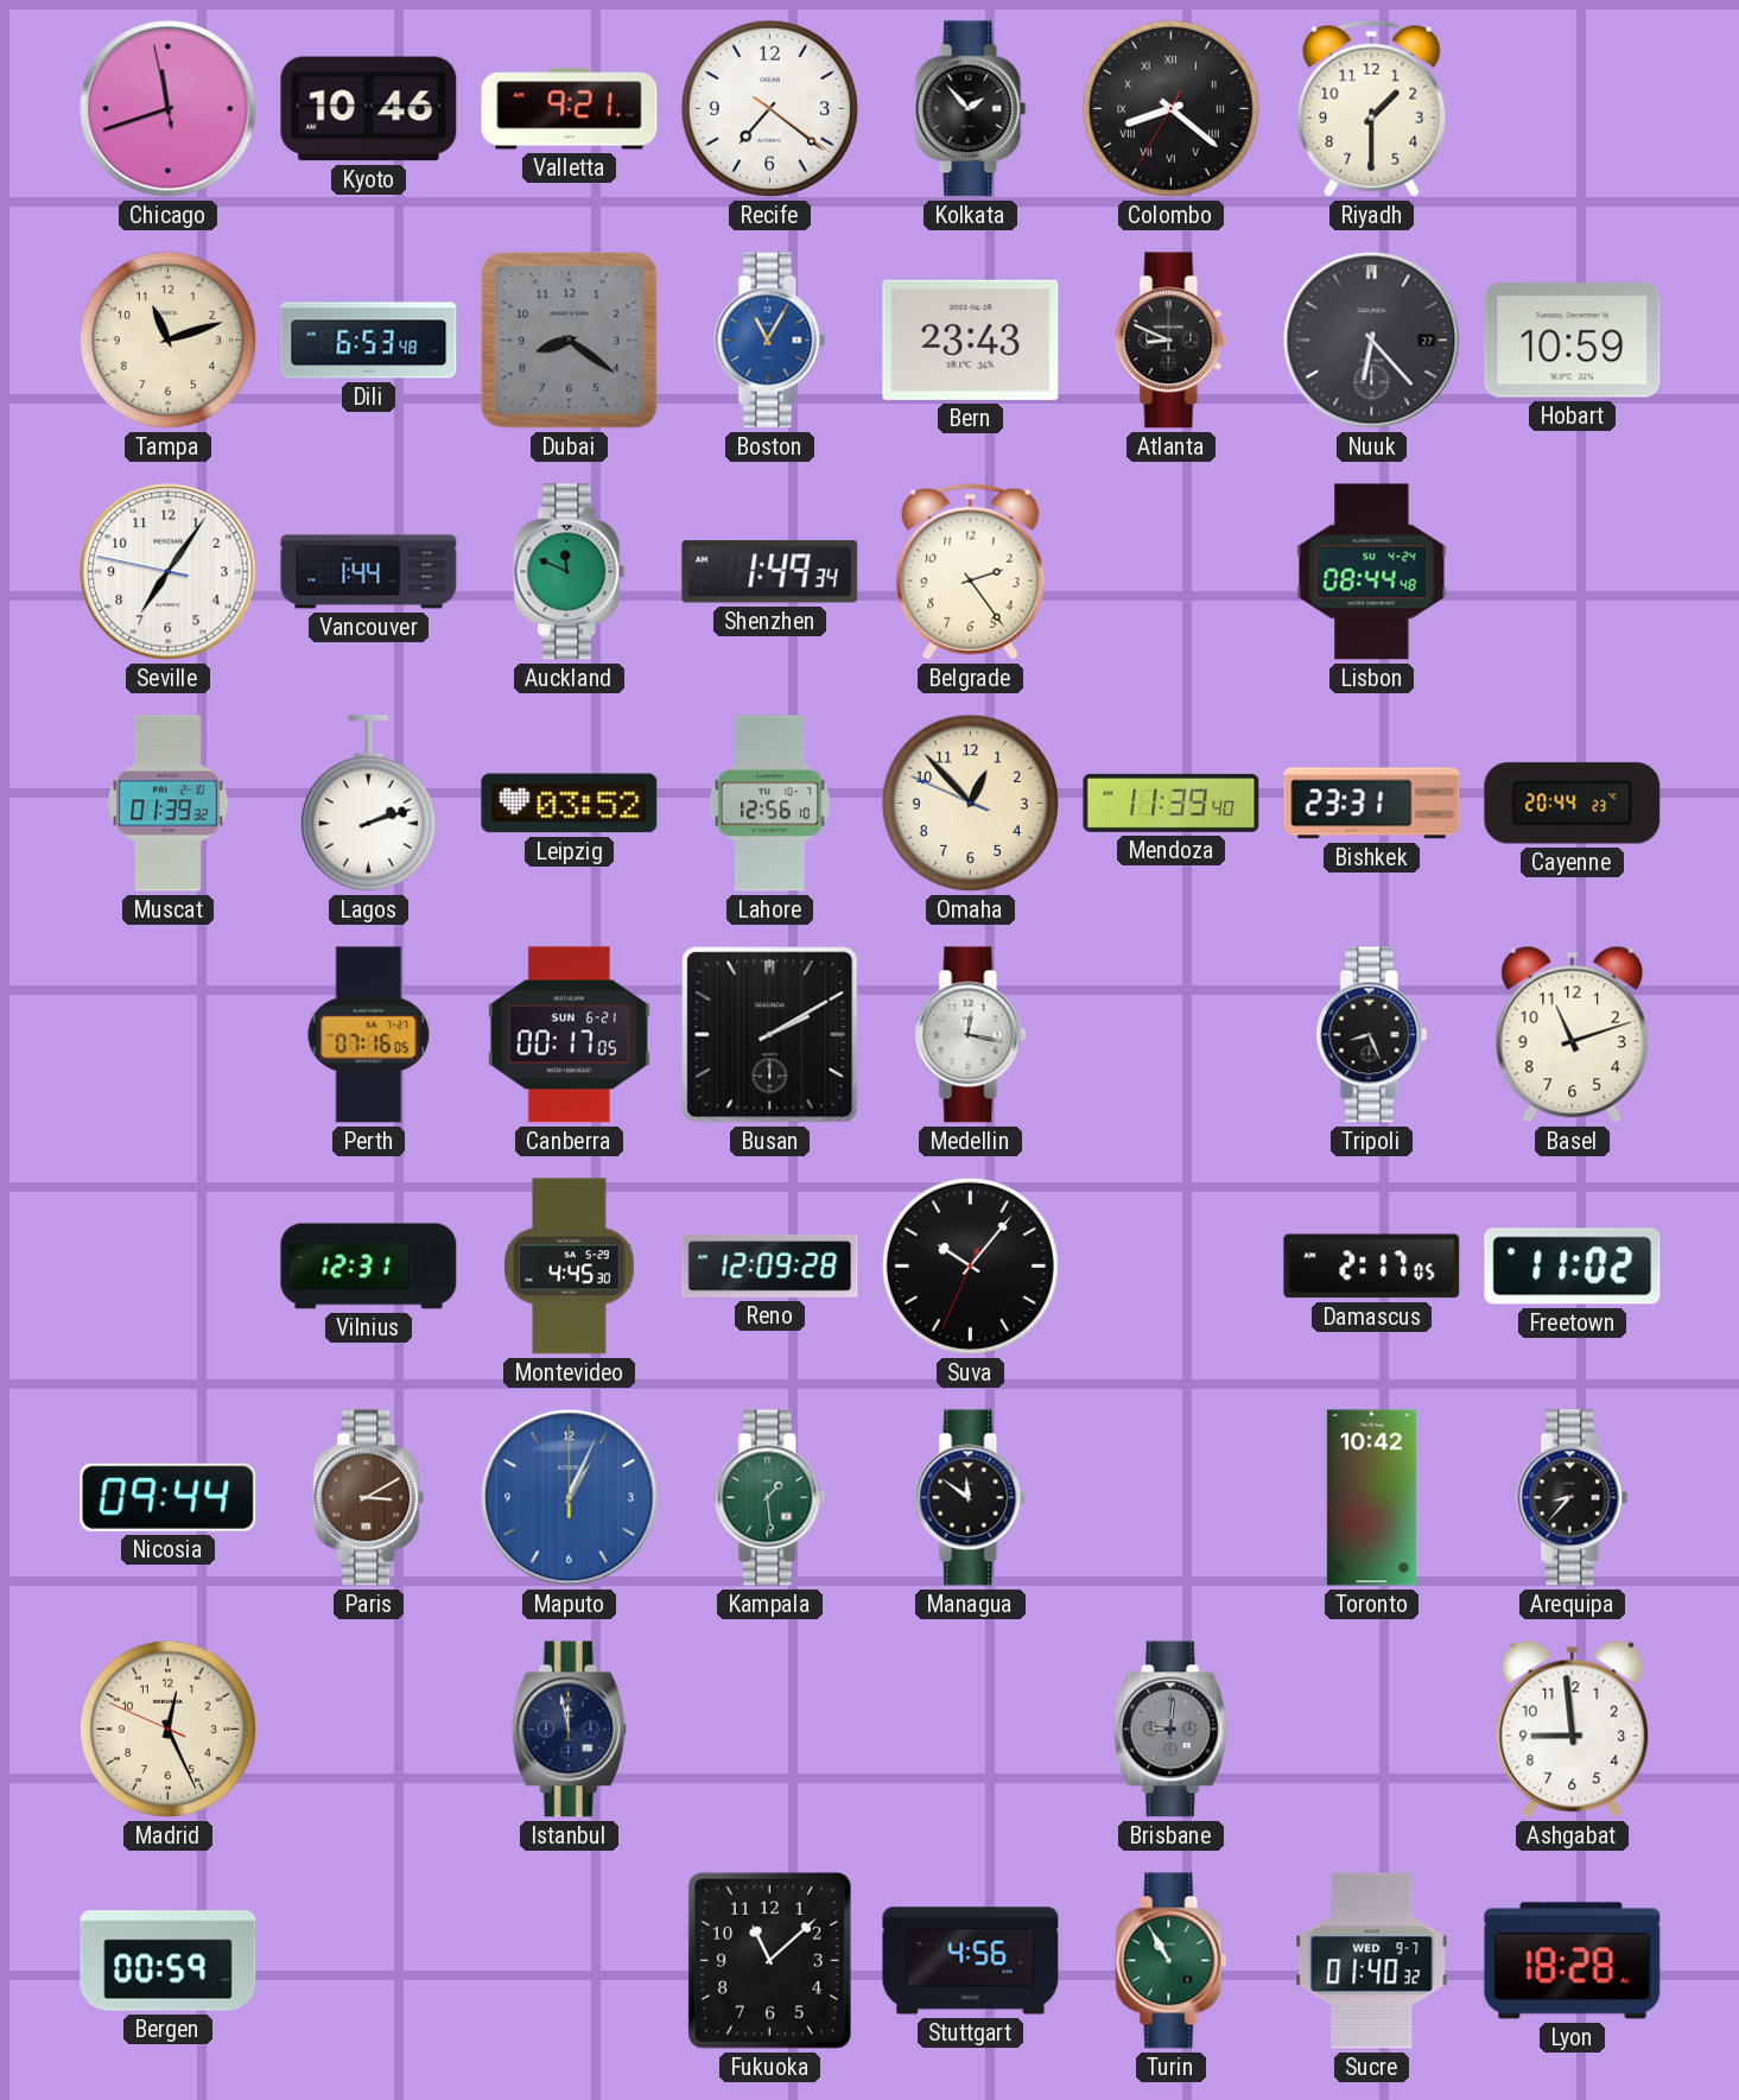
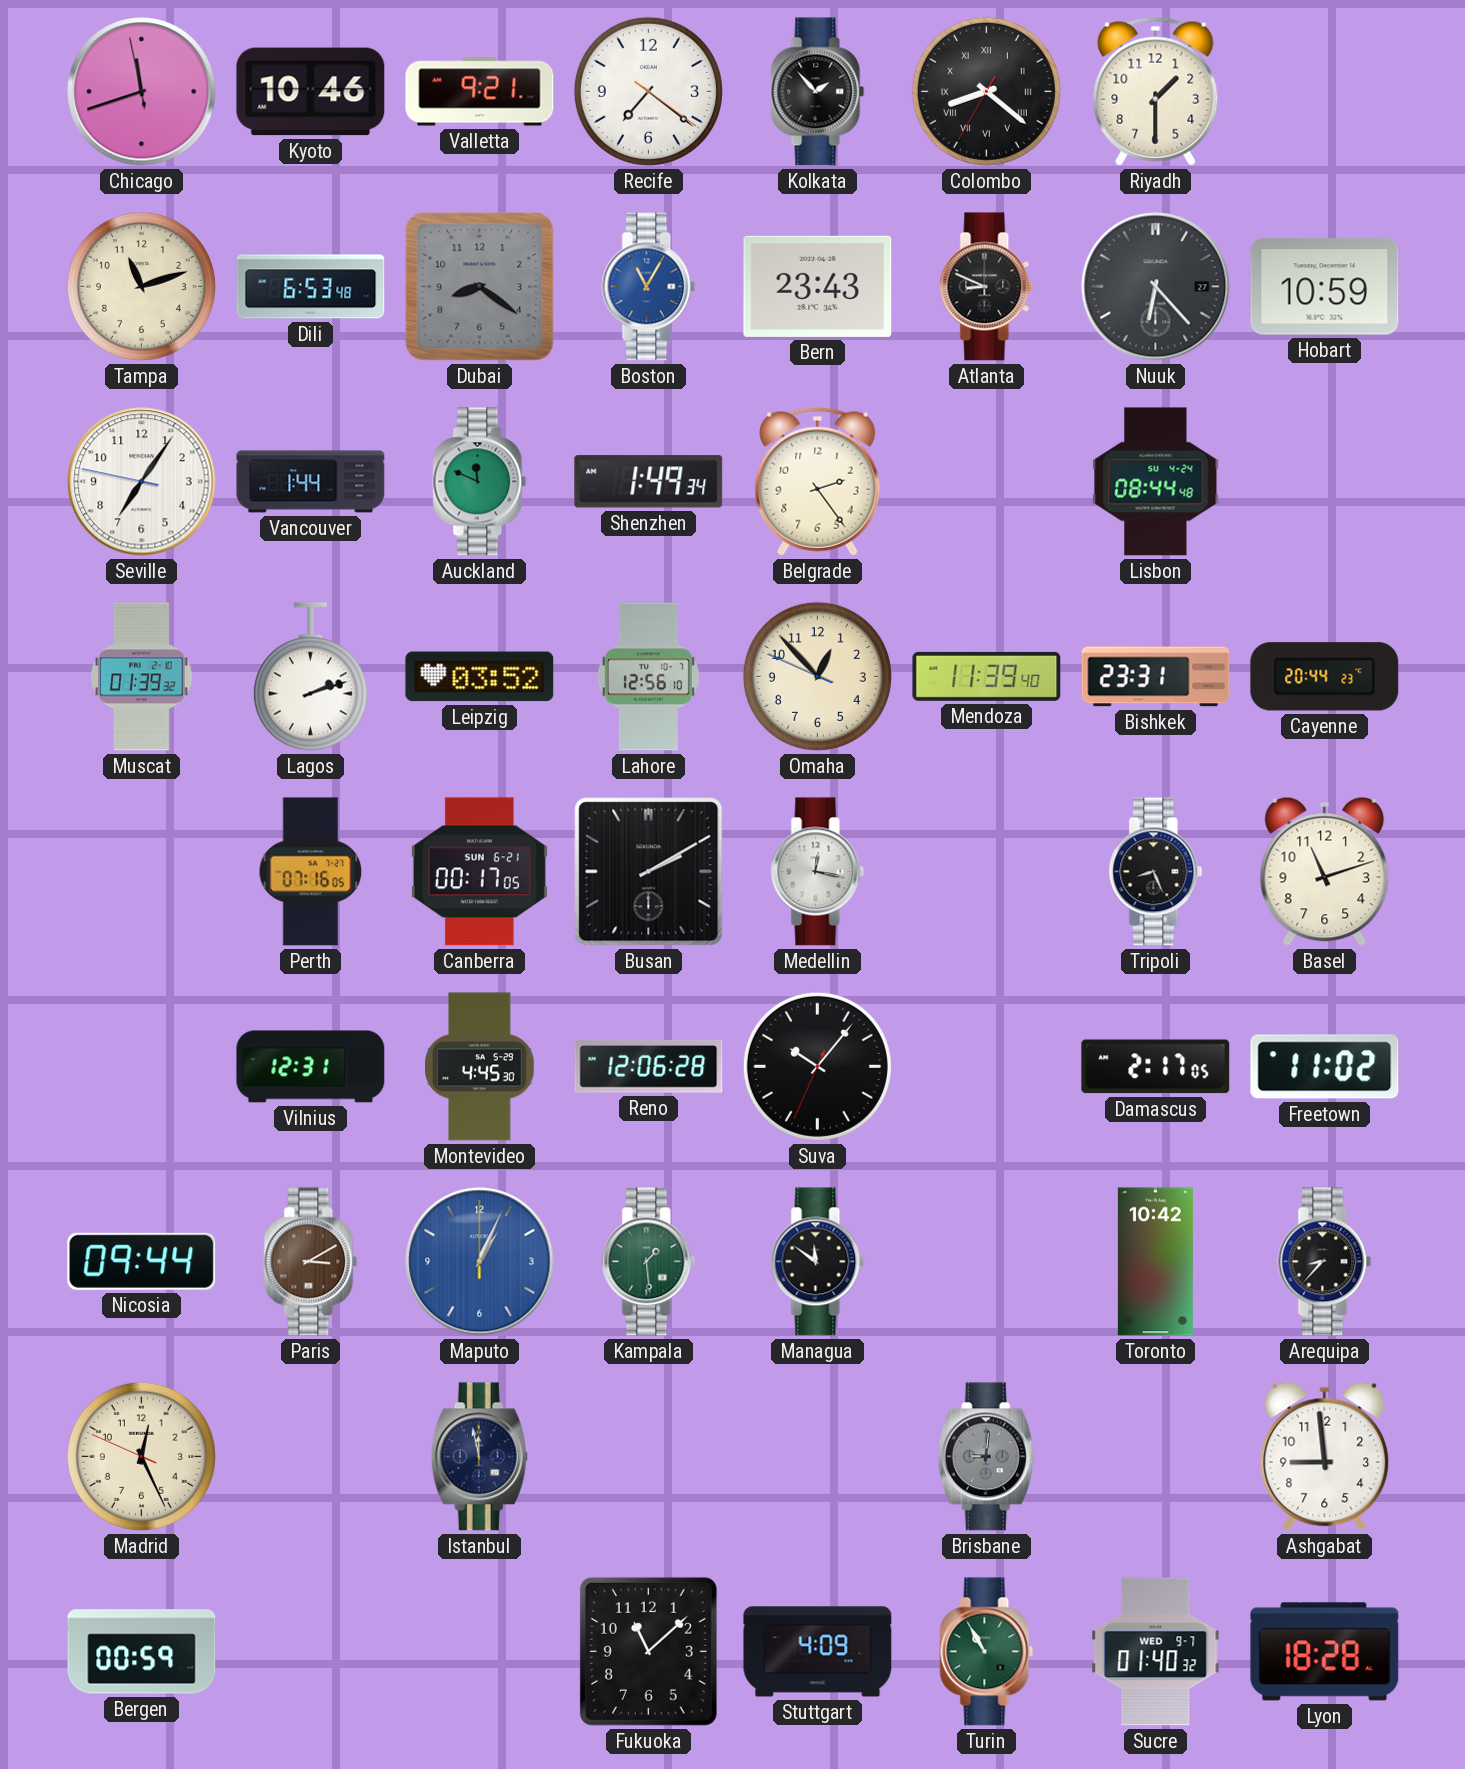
Reno: 12:09 -> 12:06 (649, 1066)
Stuttgart: 4:56 -> 4:09 (818, 1652)
